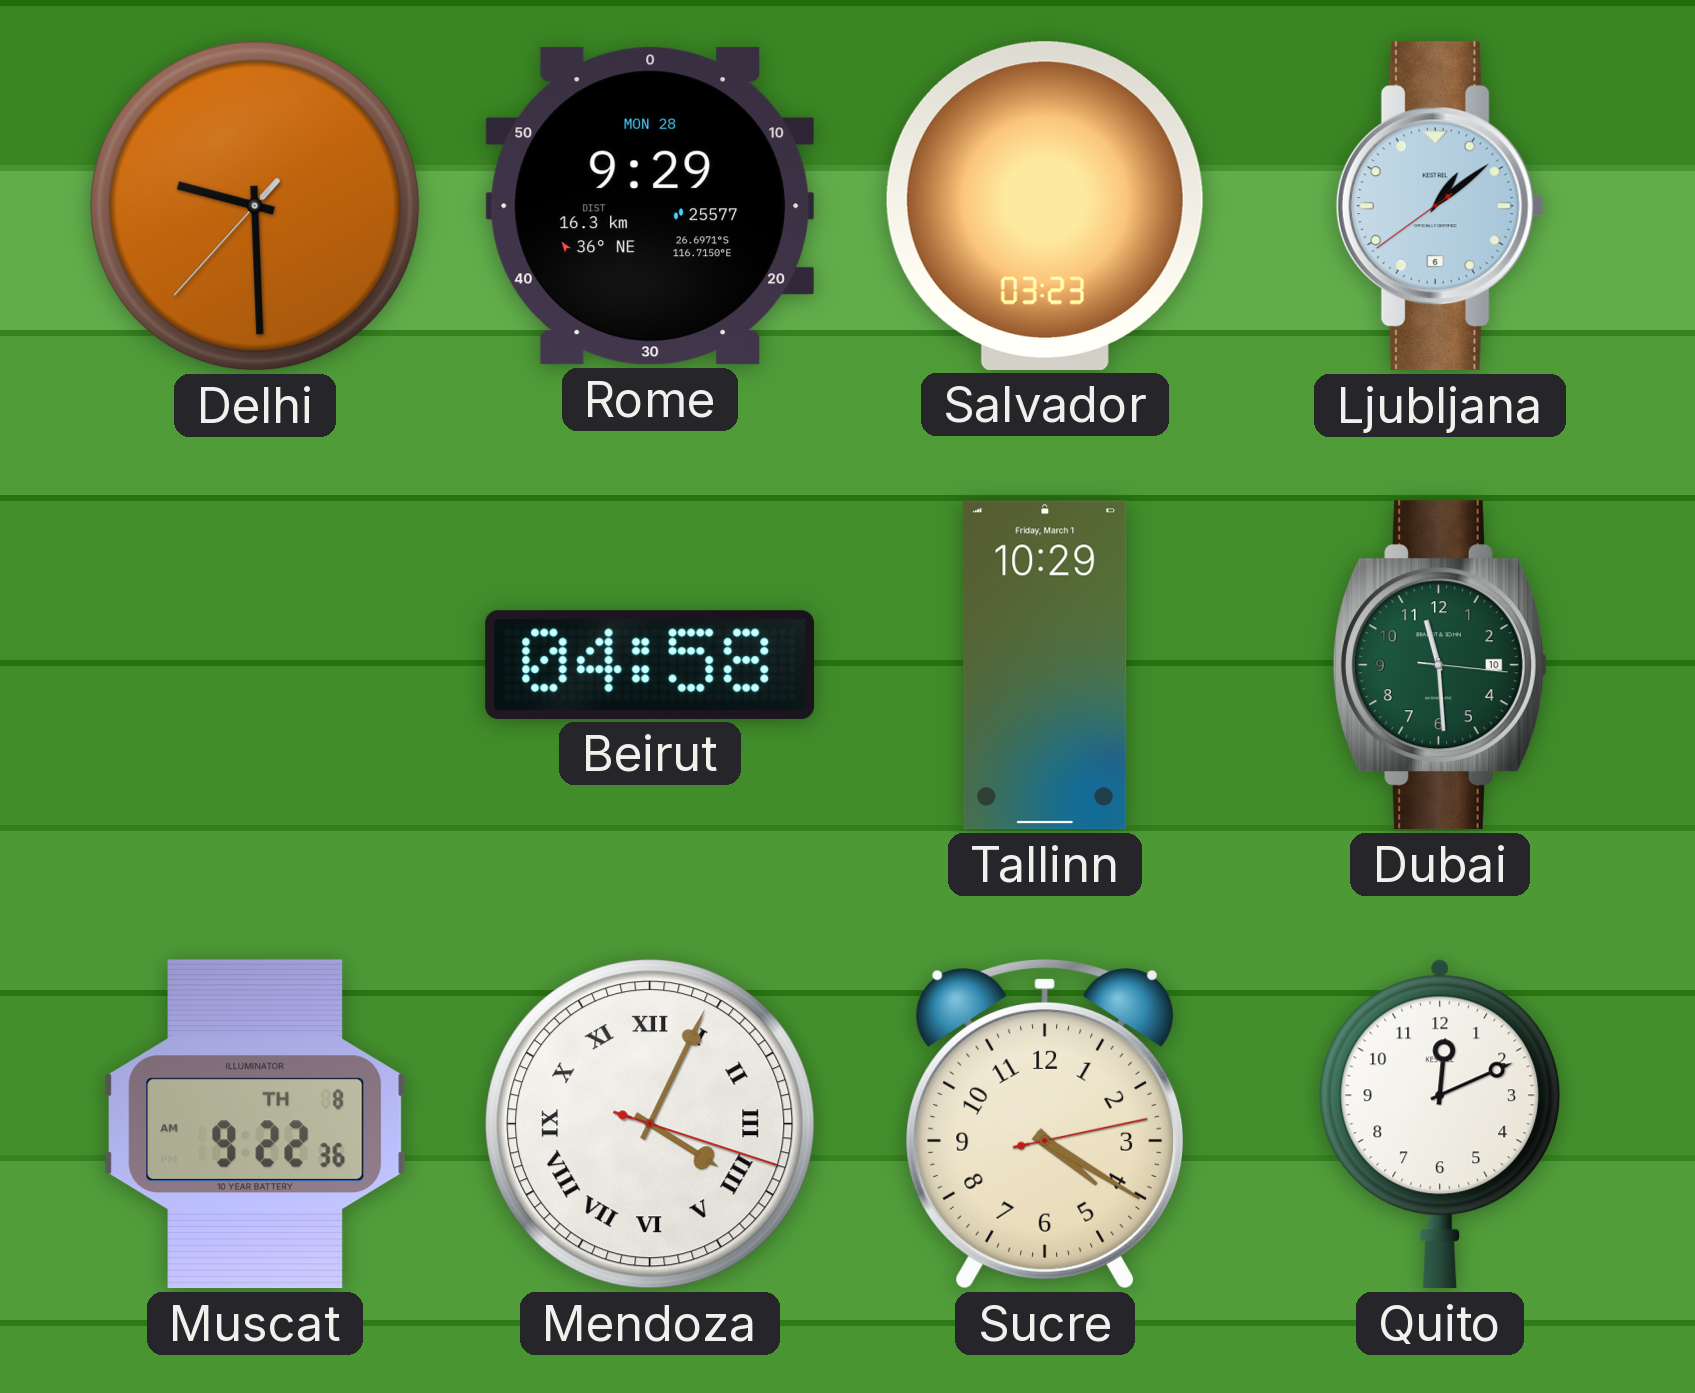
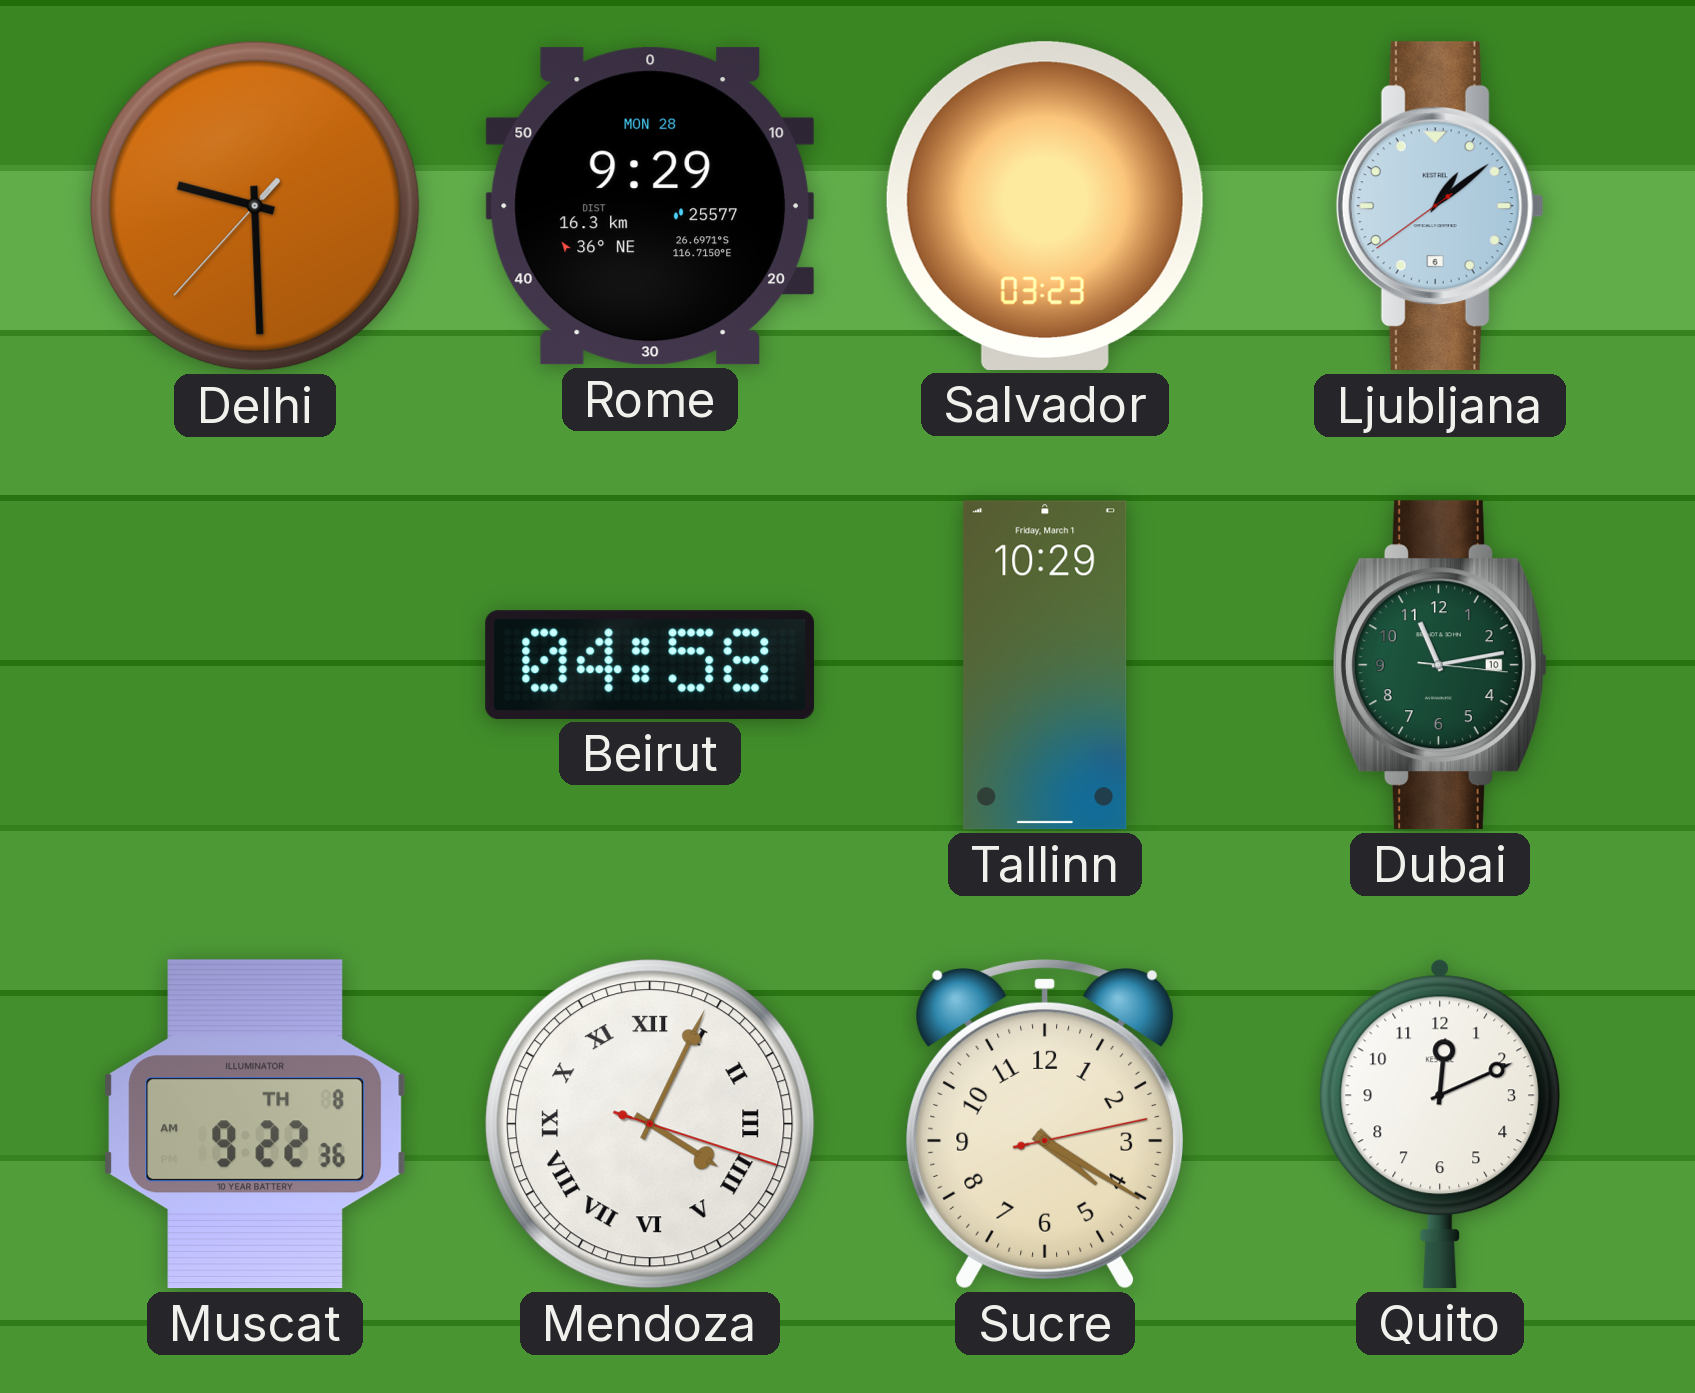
Dubai: 11:29 -> 11:13 (1440, 665)
